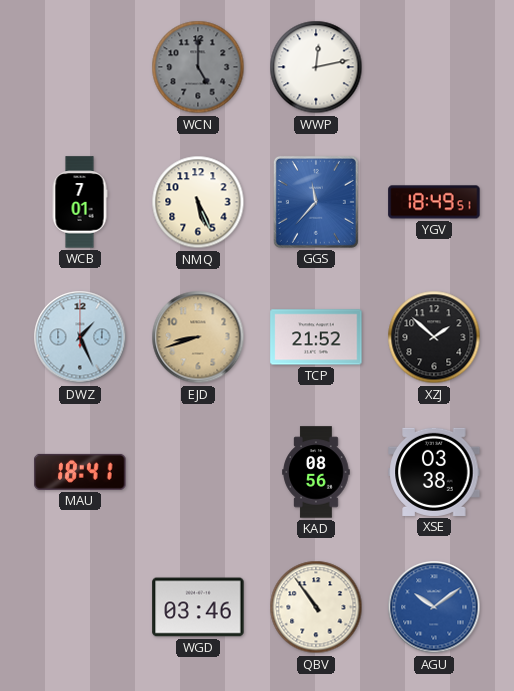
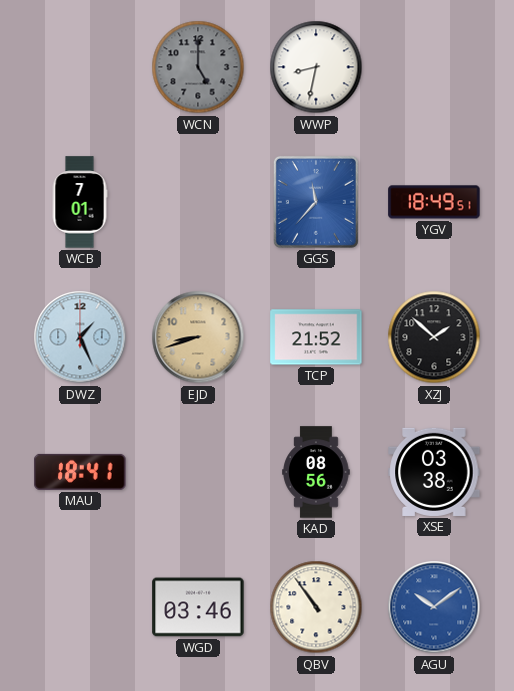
WWP: 12:13 -> 8:32 (316, 67)
NMQ: 5:26 -> none (198, 202)
